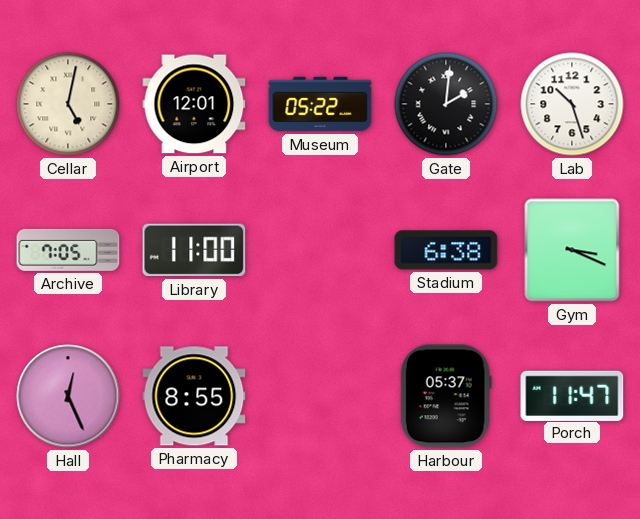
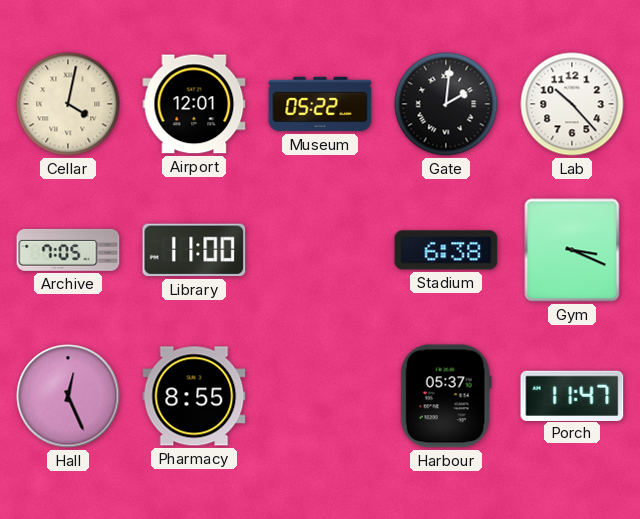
Cellar: 5:02 -> 4:02 (68, 104)
Lab: 10:27 -> 10:23 (572, 104)
